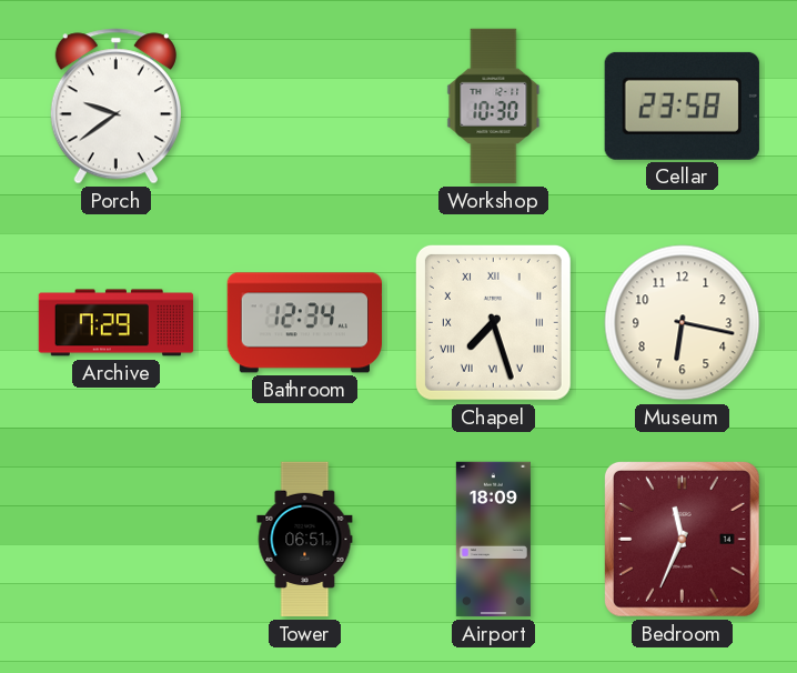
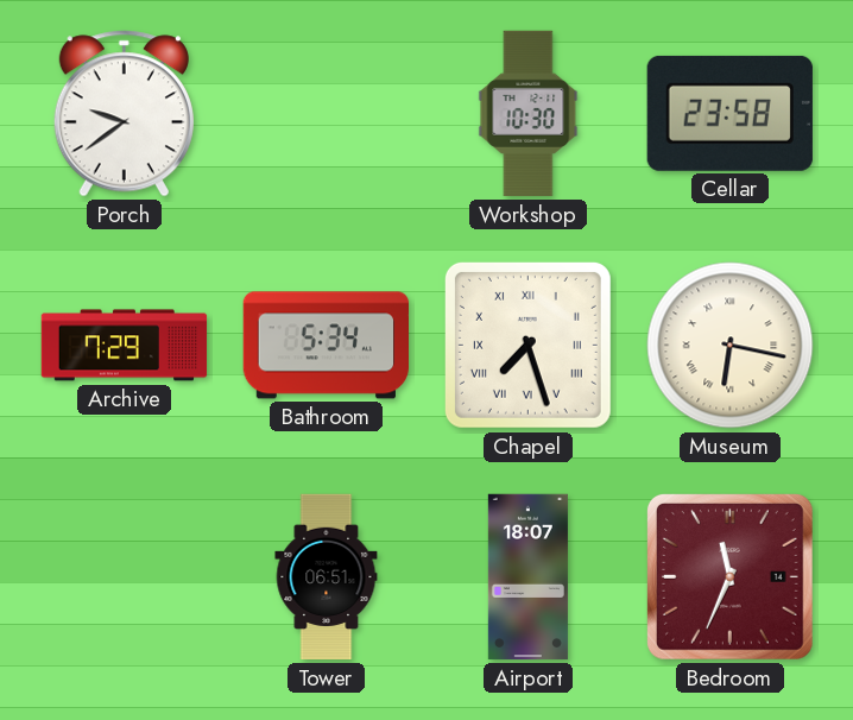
Bathroom: 12:34 -> 5:34 (326, 346)
Museum numerals: Arabic -> Roman (731, 346)
Airport: 18:09 -> 18:07 (527, 577)
